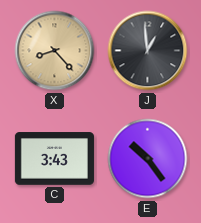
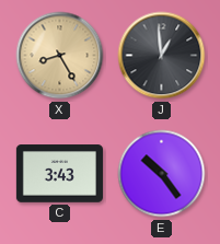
X: 8:23 -> 8:25 (60, 56)
